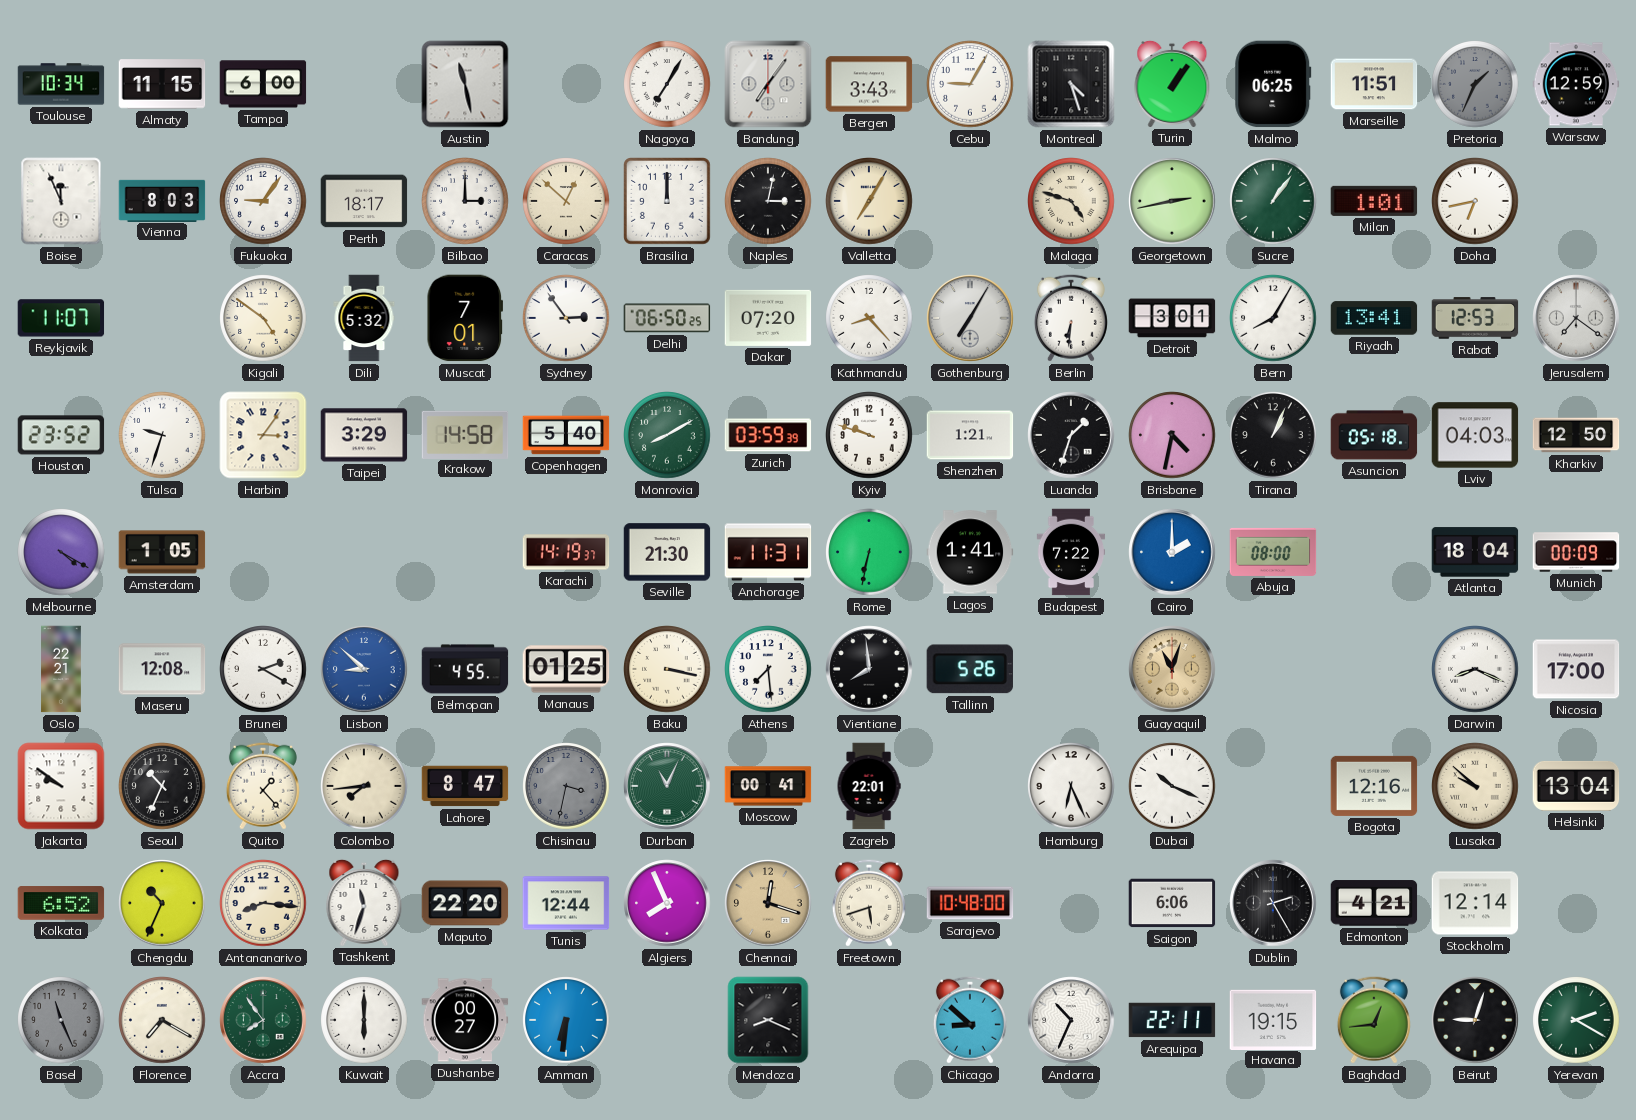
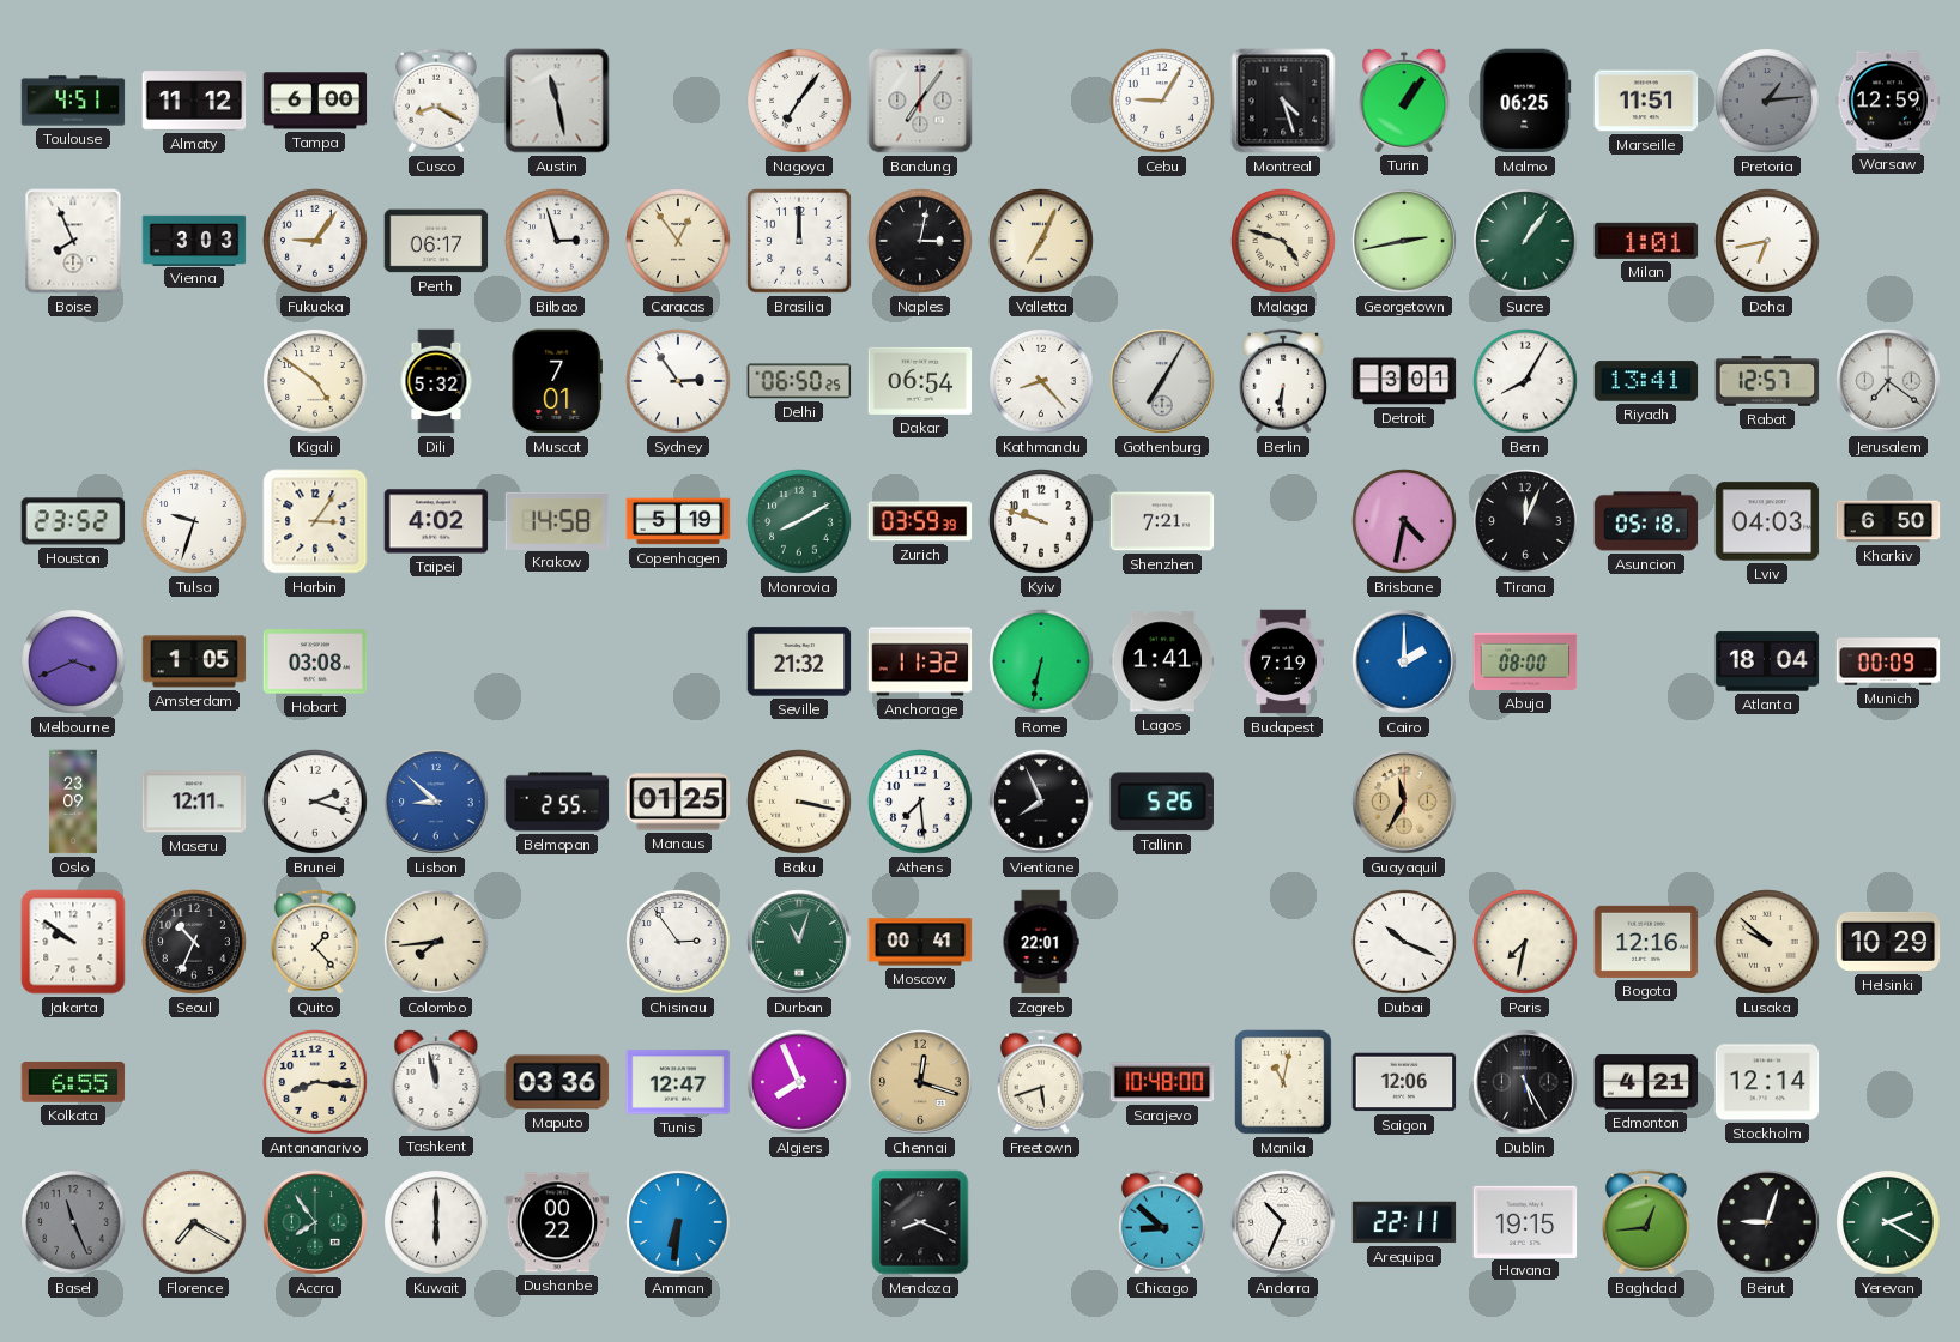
Toulouse: 10:34 -> 4:51 (73, 101)
Almaty: 11:15 -> 11:12 (194, 101)
Cusco: none -> 8:20 (436, 101)
Nagoya: 7:05 -> 7:06 (799, 101)
Bergen: 3:43 -> none (869, 84)
Pretoria: 1:34 -> 1:14 (1767, 101)
Boise: 11:56 -> 7:56 (73, 241)
Vienna: 8:03 -> 3:03 (194, 240)
Perth: 18:17 -> 06:17 (436, 241)
Bilbao: 3:00 -> 2:57 (557, 241)
Caracas: 12:52 -> 12:54 (678, 241)
Valletta: 7:05 -> 7:04 (1041, 241)
Reykjavik: 11:07 -> none (61, 318)
Dakar: 07:20 -> 06:54 (920, 381)
Rabat: 12:53 -> 12:57 (1767, 381)
Taipei: 3:29 -> 4:02 (436, 521)
Copenhagen: 5:40 -> 5:19 (678, 521)
Shenzhen: 1:21 -> 7:21 (1162, 521)
Luanda: 1:33 -> none (1071, 435)
Tirana: 1:04 -> 12:04 (1525, 521)
Kharkiv: 12:50 -> 6:50 (1888, 521)
Melbourne: 4:20 -> 3:41 (73, 661)
Hobart: none -> 03:08 (315, 661)
Karachi: 14:19 -> none (566, 552)
Seville: 21:30 -> 21:32 (799, 661)
Anchorage: 11:31 -> 11:32 (920, 661)
Budapest: 7:22 -> 7:19 (1283, 661)
Oslo: 22:21 -> 23:09 (73, 802)
Maseru: 12:08 -> 12:11 (194, 802)
Brunei: 2:20 -> 2:18 (315, 802)
Belmopan: 4:55 -> 2:55 (557, 802)
Vientiane: 7:59 -> 7:56 (1041, 802)
Guayaquil: 11:03 -> 11:35 (1404, 802)
Darwin: 8:19 -> none (1475, 669)
Nicosia: 17:00 -> none (1576, 669)
Lahore: 8:47 -> none (465, 786)
Chisinau: 3:32 -> 2:54 (678, 942)
Chisinau dial: grey -> white (678, 942)
Durban: 11:04 -> 11:03 (799, 942)
Hamburg: 6:26 -> none (1071, 786)
Paris: none -> 7:32 (1525, 942)
Helsinki: 13:04 -> 10:29 (1888, 942)
Kolkata: 6:52 -> 6:55 (73, 1082)
Chengdu: 10:34 -> none (162, 903)
Tashkent: 11:33 -> 11:58 (436, 1081)
Maputo: 22:20 -> 03:36 (557, 1082)
Tunis: 12:44 -> 12:47 (678, 1082)
Manila: none -> 11:02 (1284, 1083)
Saigon: 6:06 -> 12:06 (1404, 1082)
Dublin: 2:25 -> 5:25 (1525, 1082)
Dushanbe: 00:27 -> 00:22 (557, 1222)
